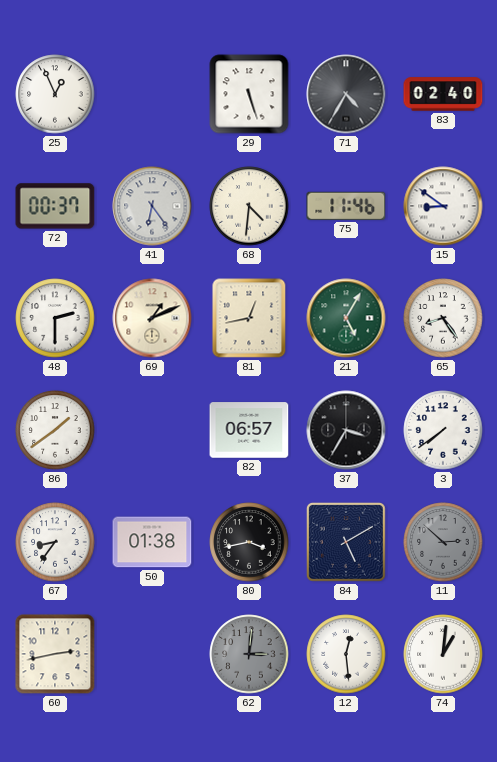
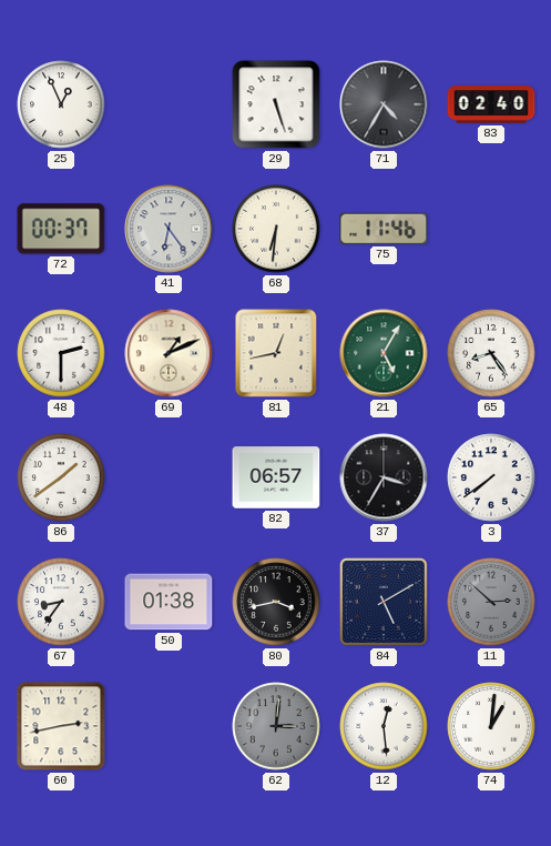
68: 4:31 -> 6:31 (276, 229)
15: 8:51 -> none (443, 206)
